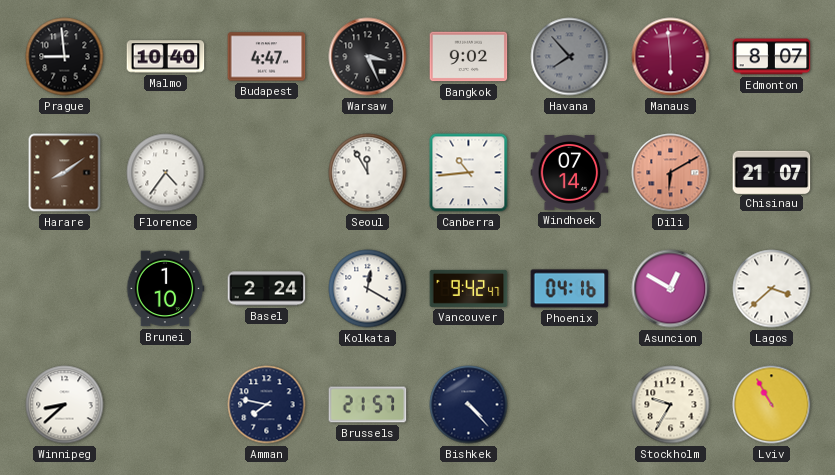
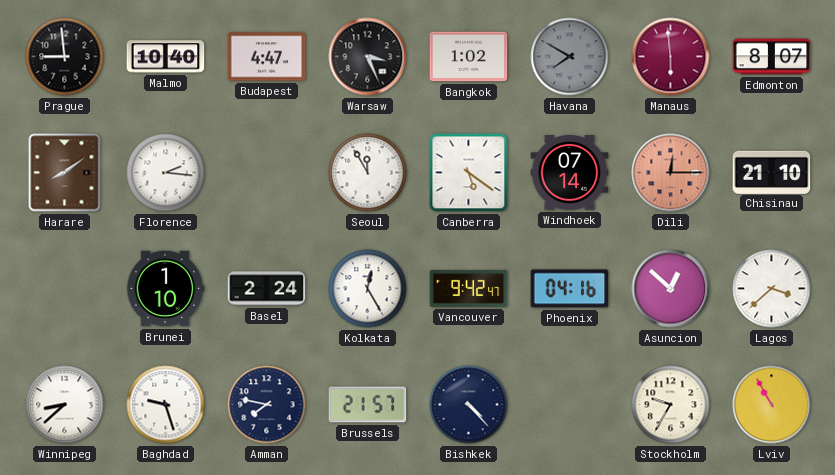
Bangkok: 9:02 -> 1:02 (469, 57)
Havana: 7:53 -> 7:50 (570, 57)
Florence: 4:36 -> 2:16 (166, 173)
Canberra: 10:44 -> 5:21 (469, 173)
Dili: 6:10 -> 12:15 (671, 173)
Chisinau: 21:07 -> 21:10 (772, 172)
Kolkata: 12:20 -> 12:25 (368, 289)
Asuncion: 12:50 -> 12:52 (671, 289)
Baghdad: none -> 9:27 (166, 405)
